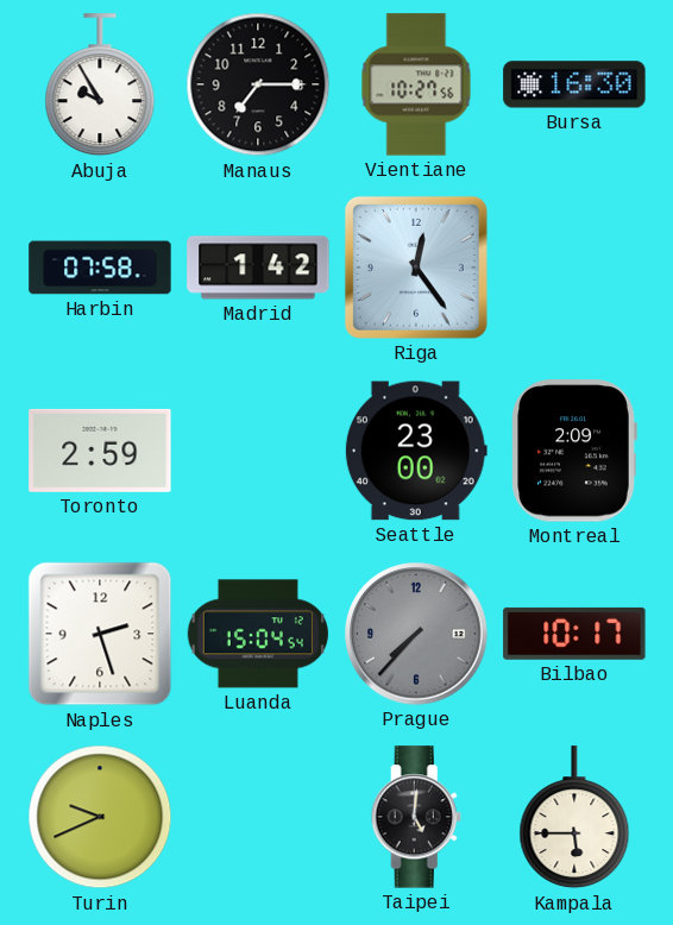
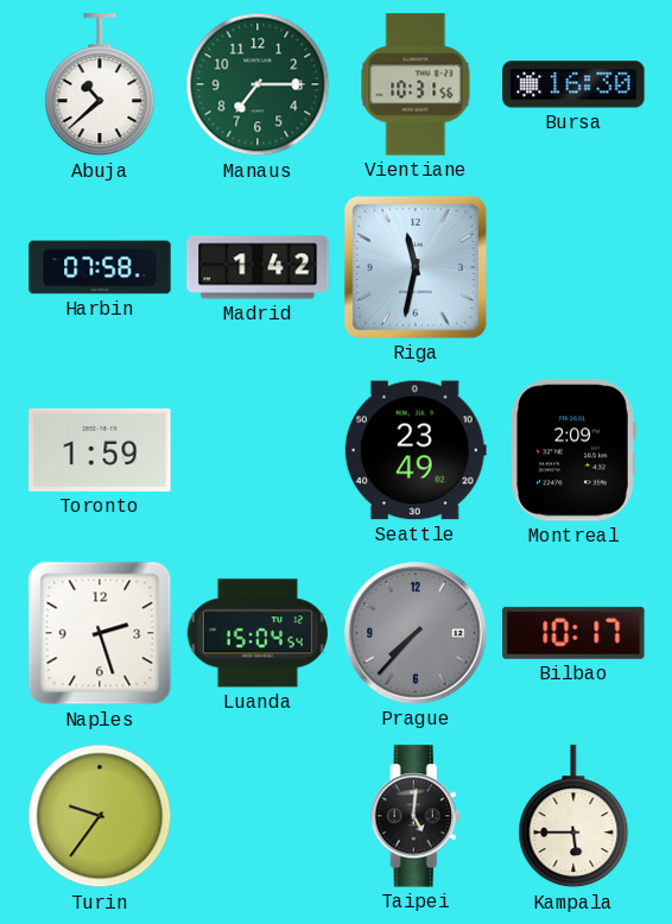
Abuja: 9:55 -> 10:38 (100, 86)
Manaus dial: black -> green (258, 84)
Vientiane: 10:27 -> 10:31 (416, 84)
Riga: 12:24 -> 11:32 (416, 267)
Toronto: 2:59 -> 1:59 (100, 450)
Seattle: 23:00 -> 23:49 (416, 450)
Turin: 9:41 -> 9:36 (100, 816)
